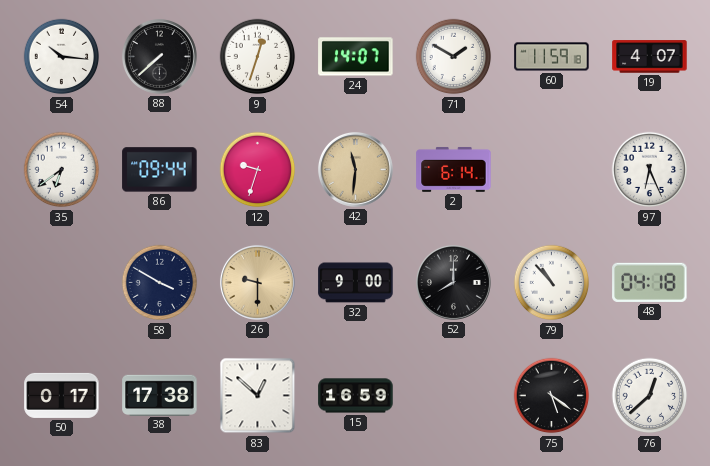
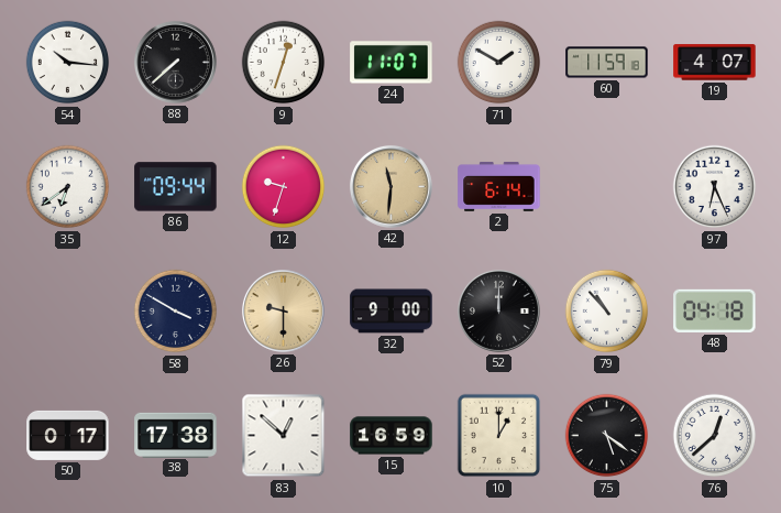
24: 14:07 -> 11:07 (392, 63)
52: 8:00 -> 12:00 (498, 310)
10: none -> 1:00 (499, 436)
